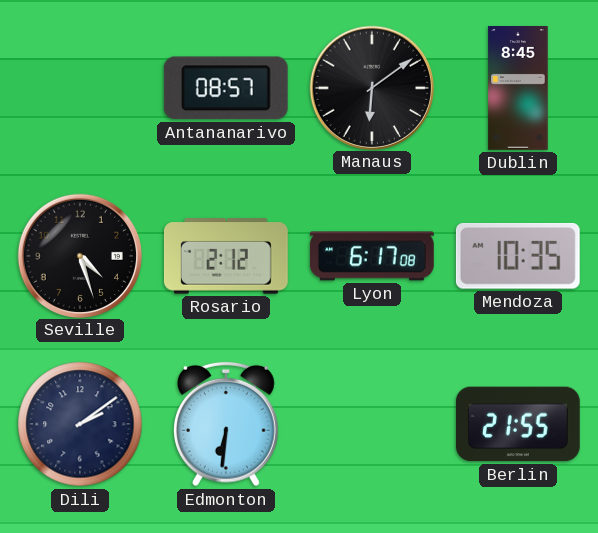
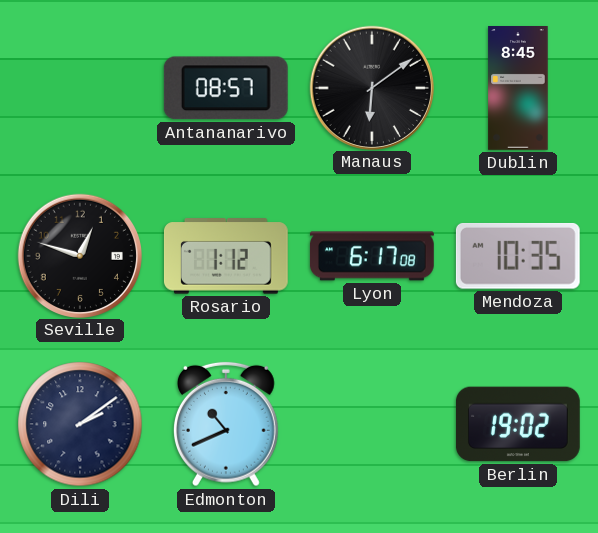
Seville: 4:27 -> 12:48 (79, 255)
Rosario: 2:12 -> 1:12 (226, 256)
Edmonton: 6:31 -> 10:41 (226, 424)
Berlin: 21:55 -> 19:02 (518, 424)
